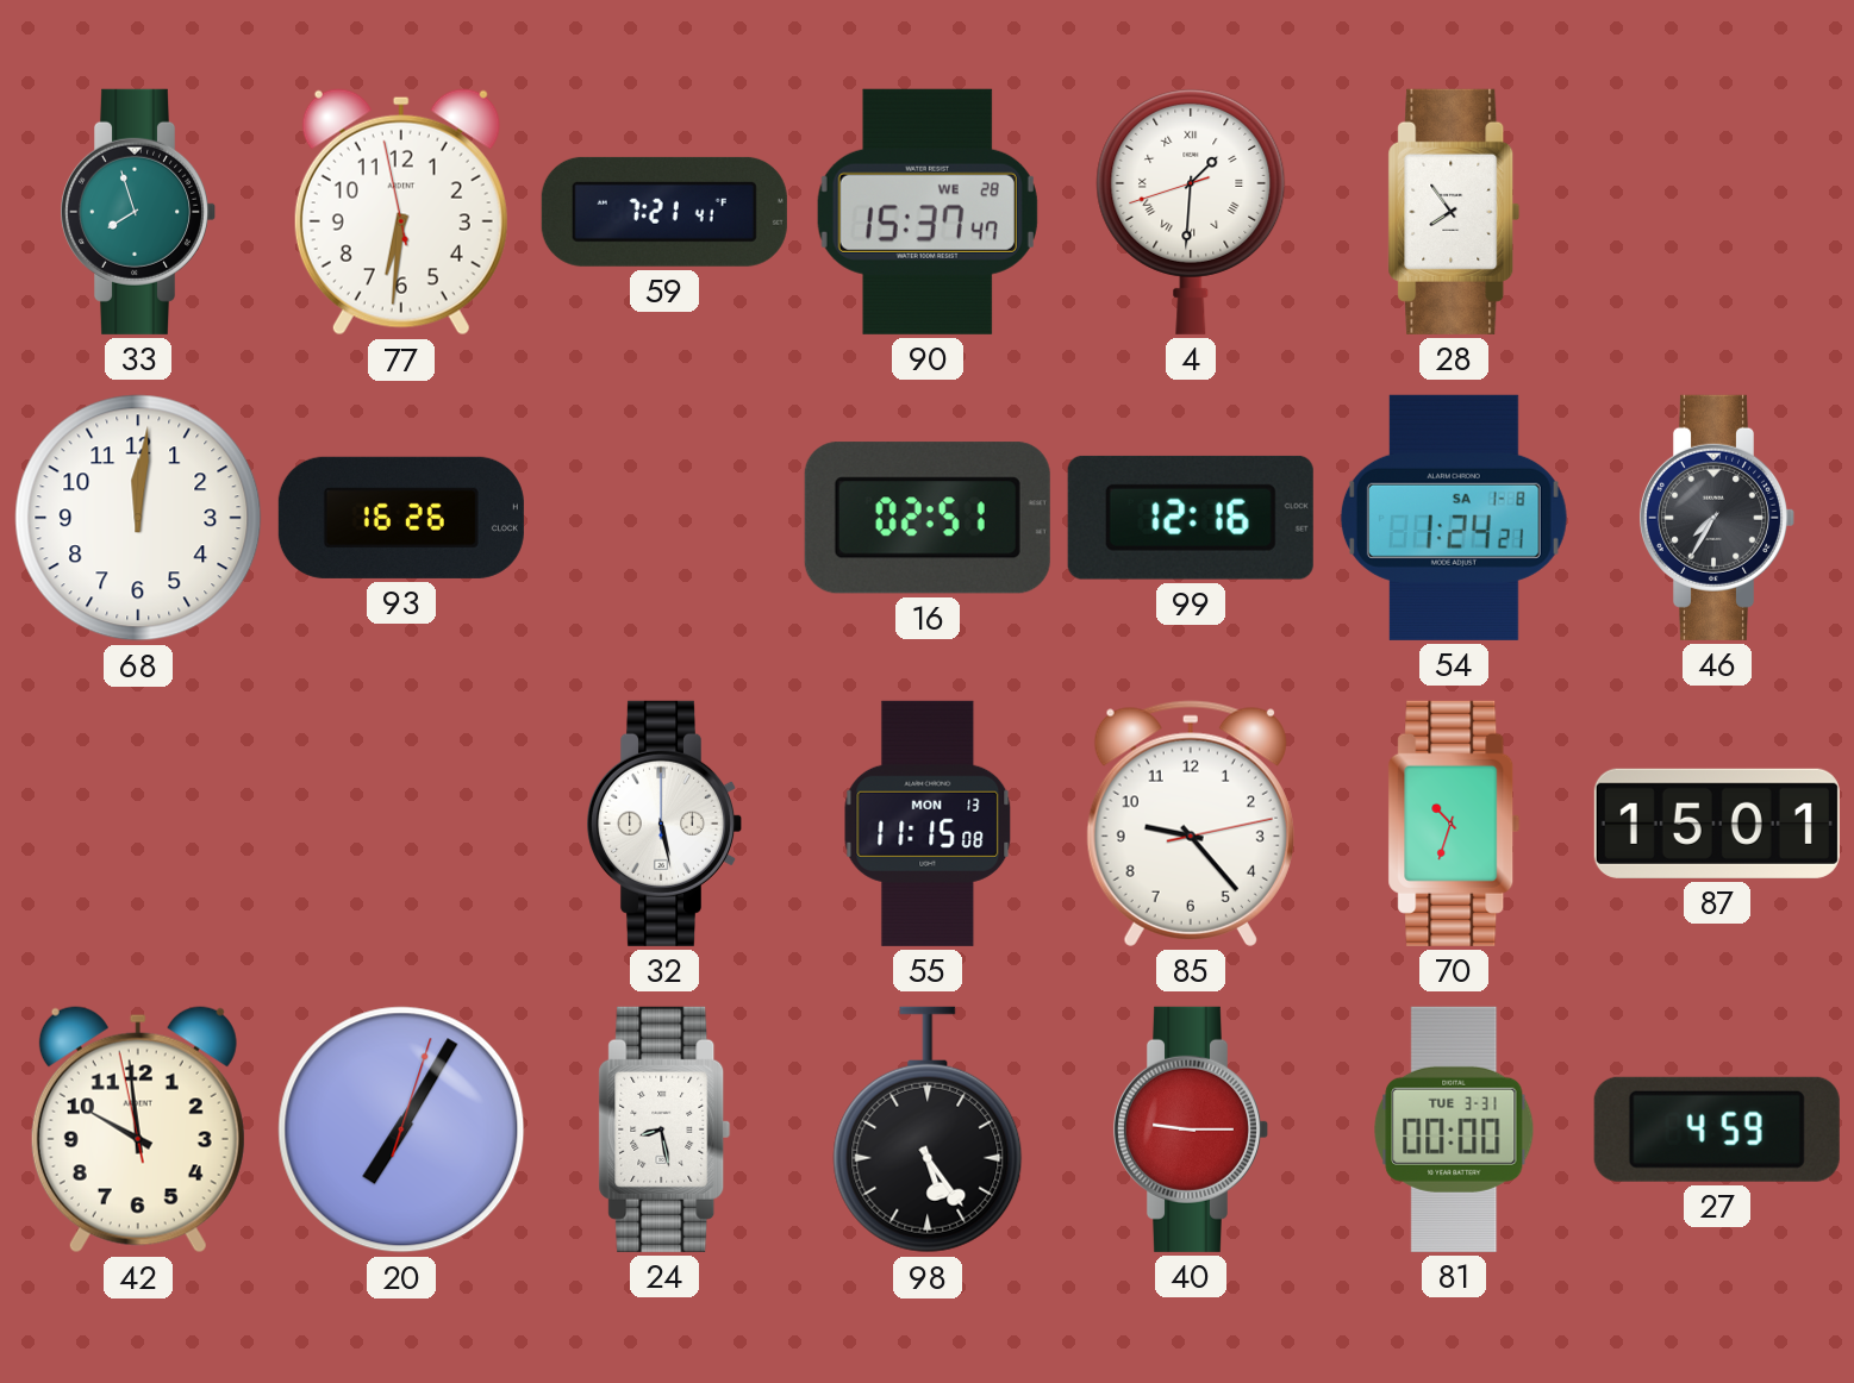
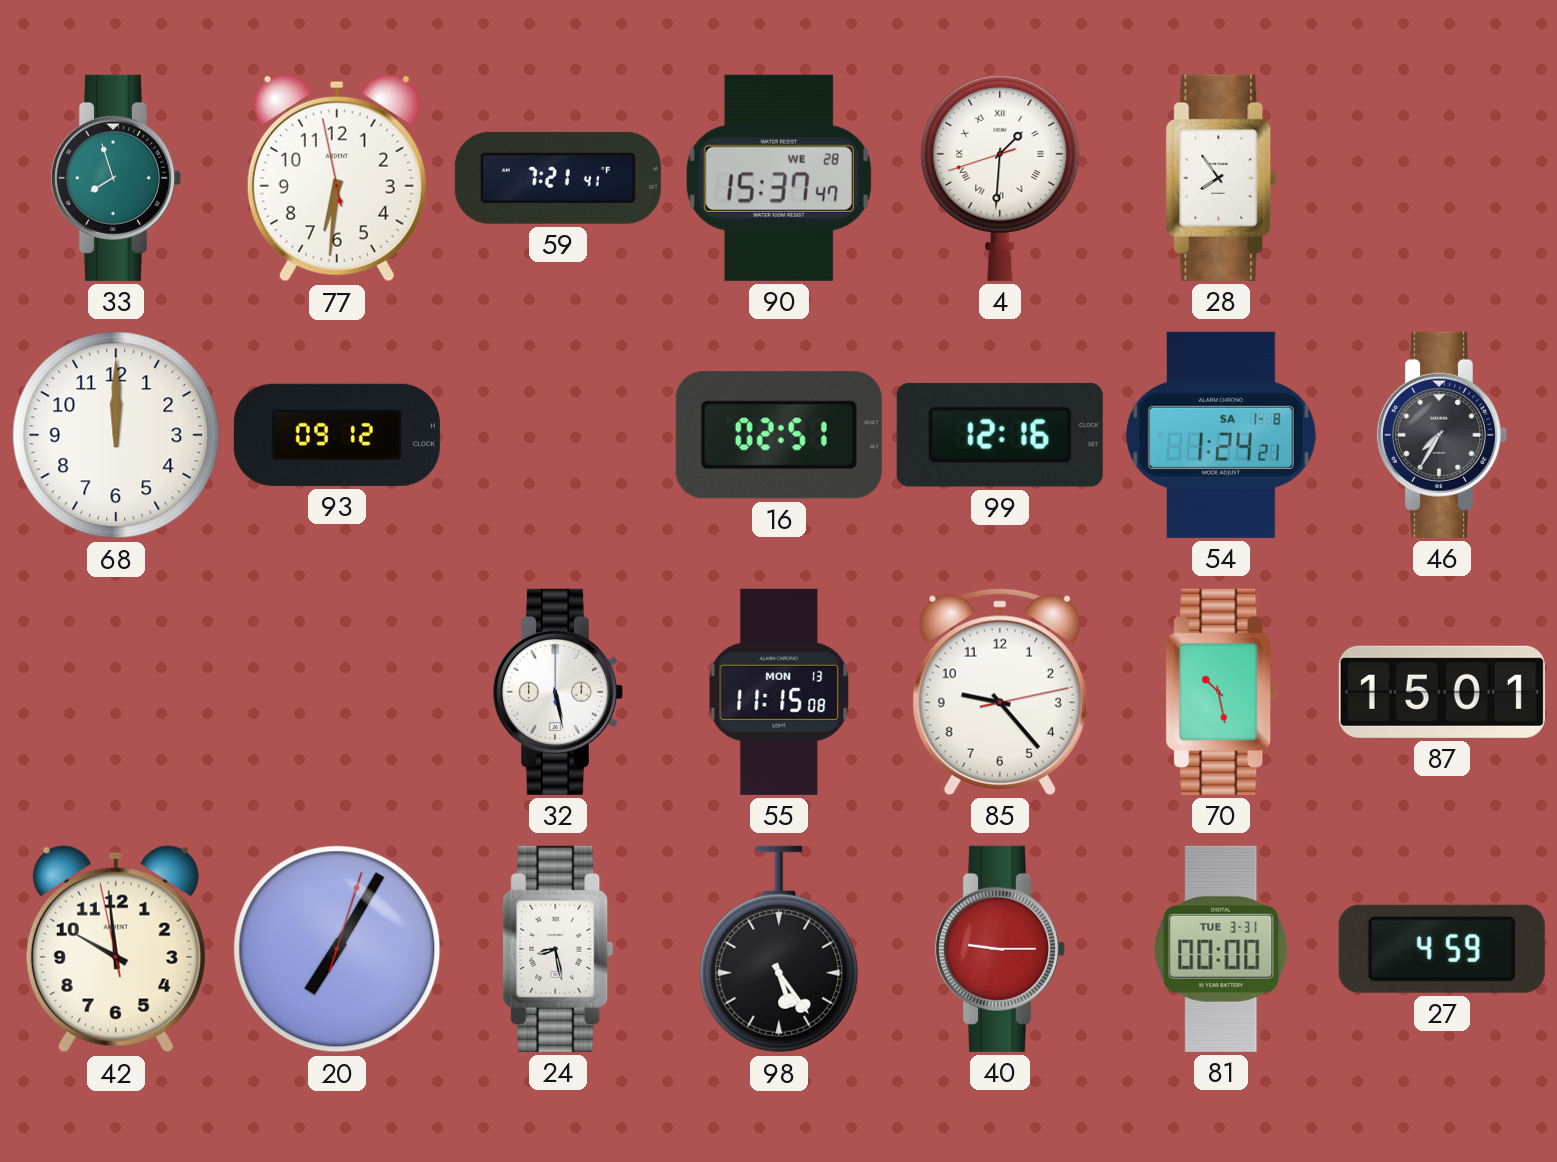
68: 12:01 -> 12:00 (116, 435)
93: 16:26 -> 09:12 (337, 435)
70: 10:33 -> 10:28 (1221, 692)
